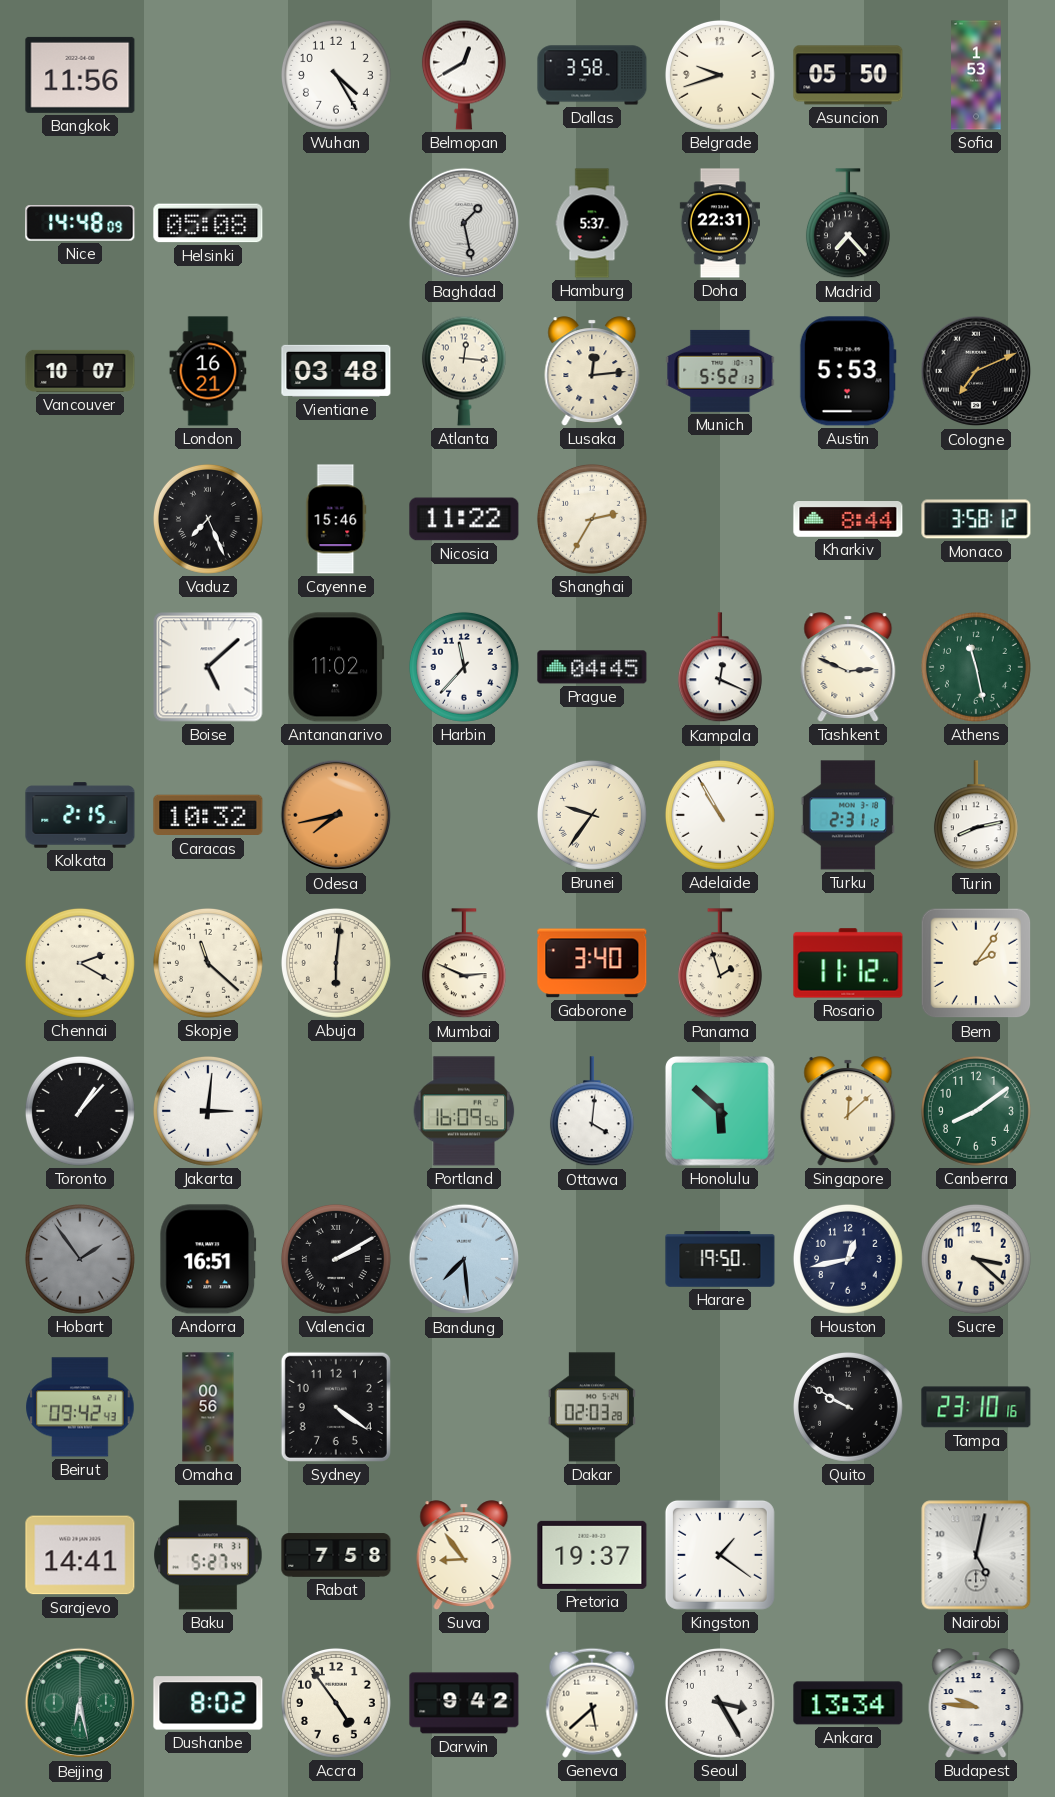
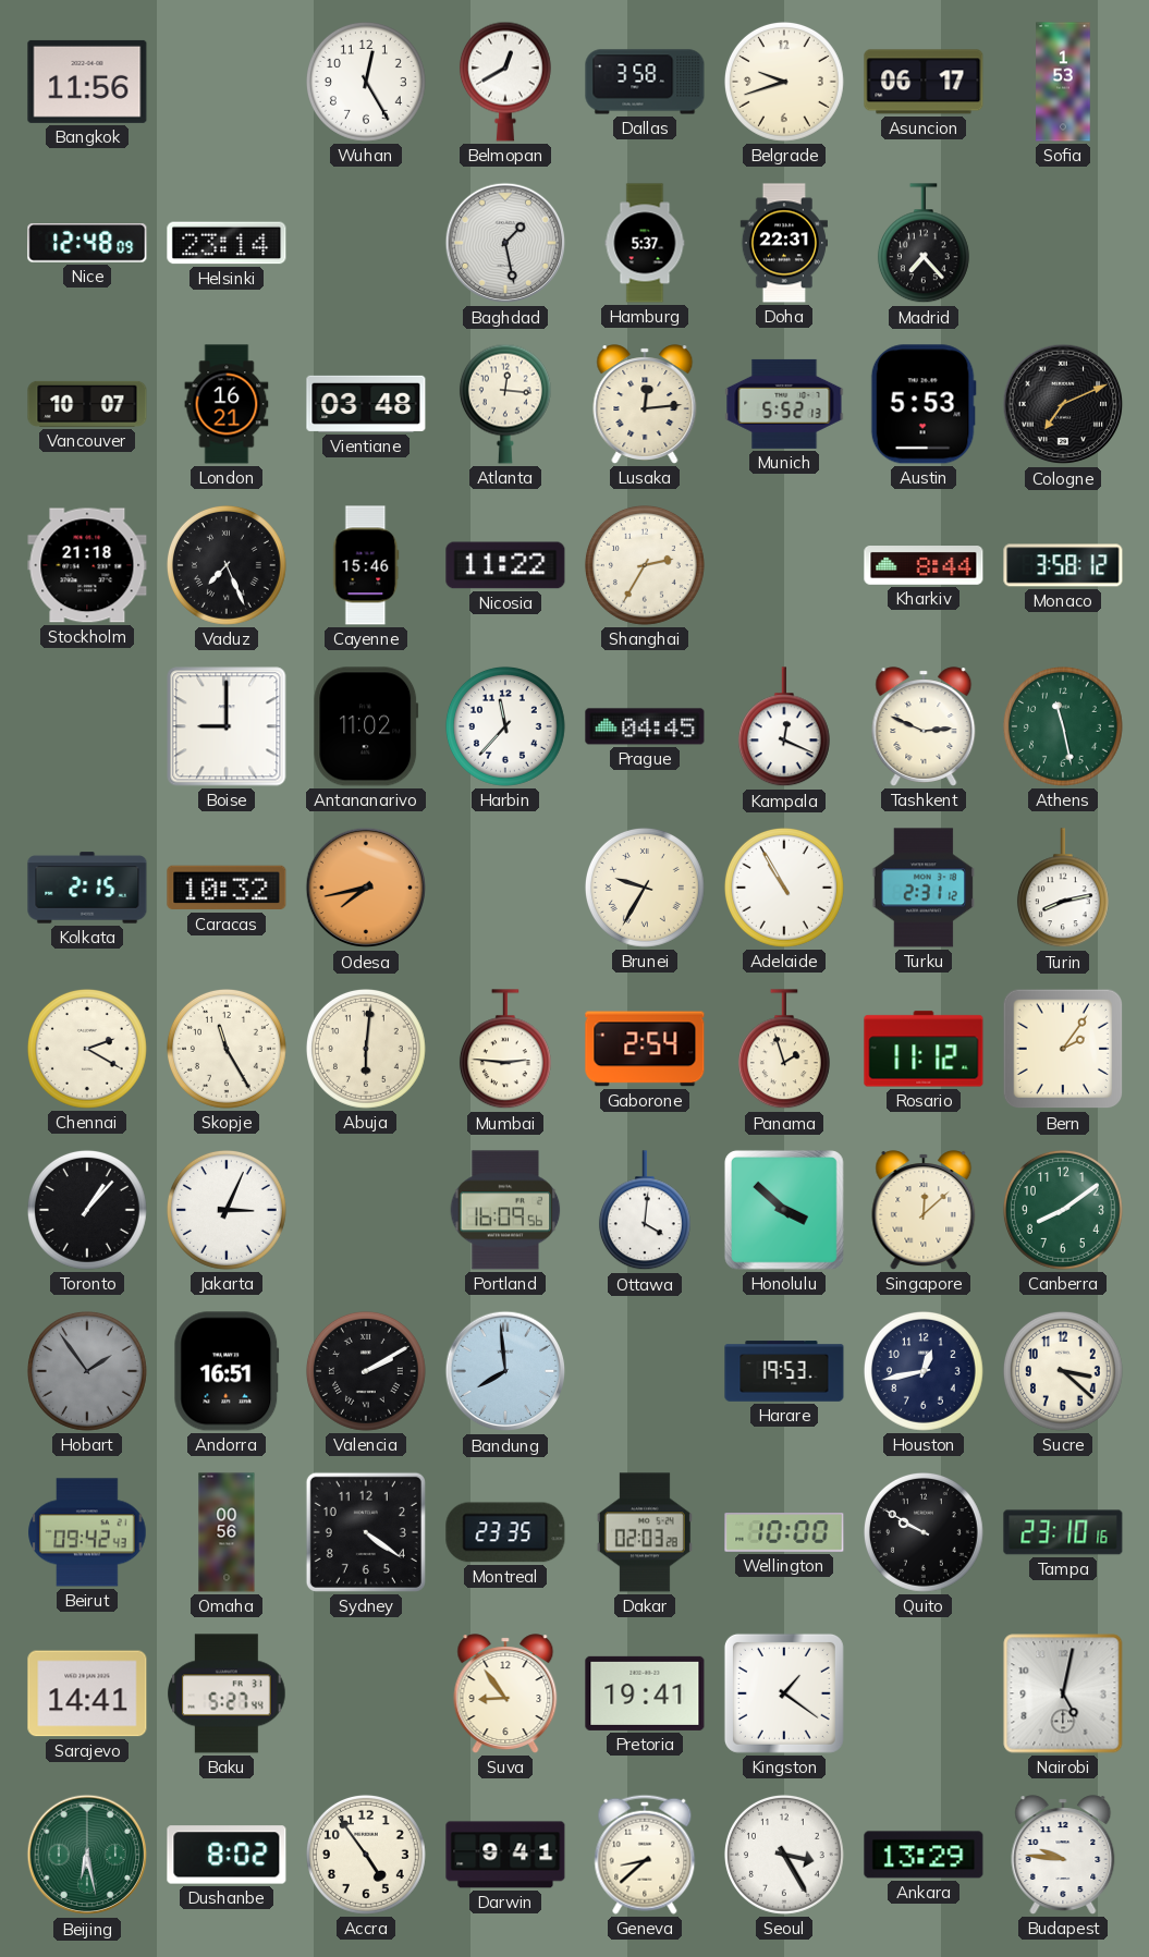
Wuhan: 4:25 -> 12:25 (366, 82)
Asuncion: 05:50 -> 06:17 (924, 82)
Nice: 14:48 -> 12:48 (87, 243)
Helsinki: 05:08 -> 23:14 (227, 243)
Stockholm: none -> 21:18 (87, 565)
Boise: 5:08 -> 9:00 (227, 726)
Brunei: 9:36 -> 9:35 (645, 888)
Skopje: 11:22 -> 11:25 (227, 1049)
Mumbai: 2:49 -> 2:46 (505, 1050)
Gaborone: 3:40 -> 2:54 (645, 1049)
Jakarta: 3:01 -> 3:04 (227, 1210)
Honolulu: 5:52 -> 3:52 (784, 1210)
Bandung: 7:29 -> 7:59 (505, 1371)
Harare: 19:50 -> 19:53 (784, 1371)
Montreal: none -> 23:35 (505, 1532)
Wellington: none -> 10:00 (784, 1532)
Rabat: 7:58 -> none (336, 1555)
Pretoria: 19:37 -> 19:41 (645, 1693)
Darwin: 9:42 -> 9:41 (505, 1855)
Geneva: 5:38 -> 8:38 (645, 1855)
Ankara: 13:34 -> 13:29 (924, 1855)
